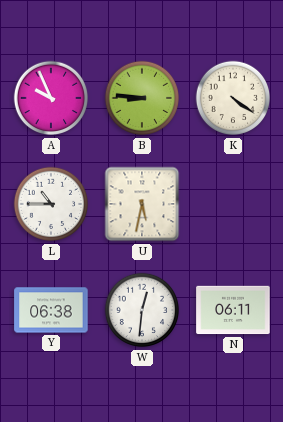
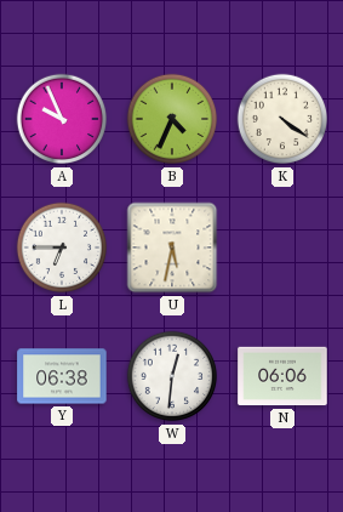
B: 8:46 -> 4:34 (172, 119)
L: 10:45 -> 6:45 (62, 248)
N: 06:11 -> 06:06 (282, 376)
